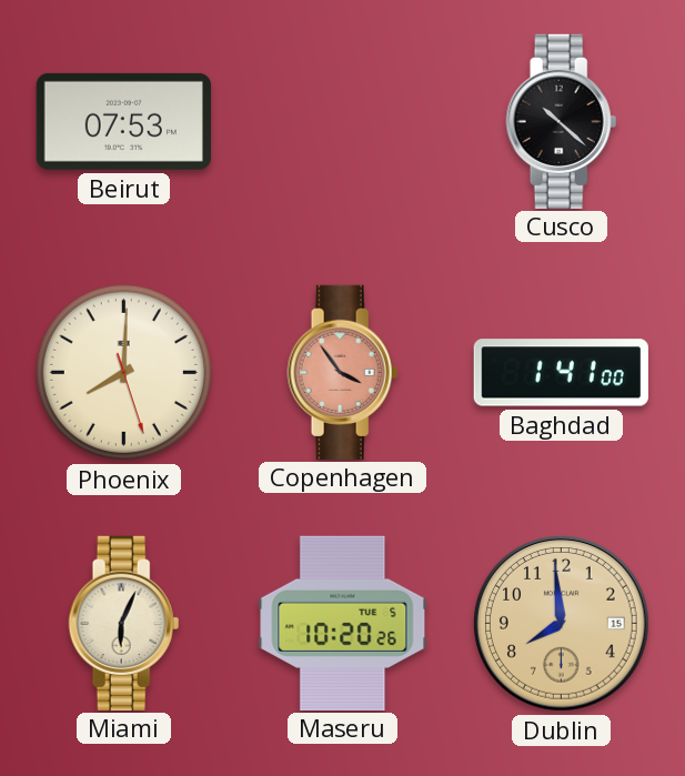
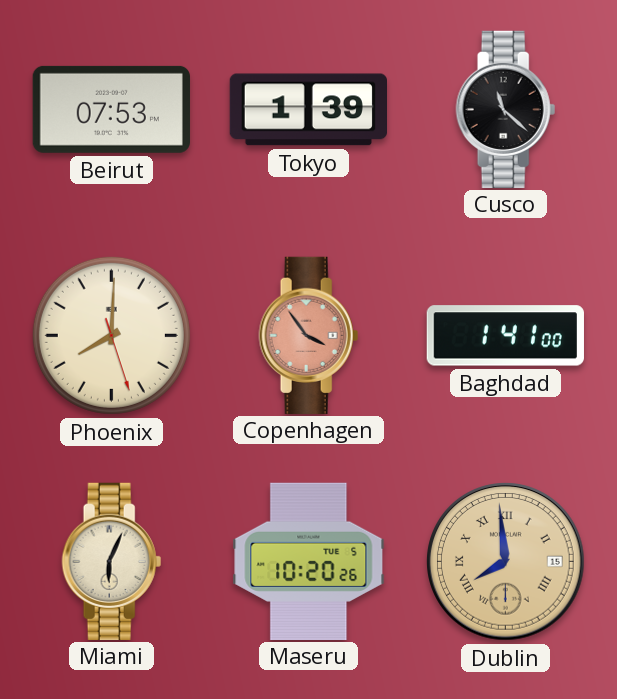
Tokyo: none -> 1:39 (308, 110)
Cusco: 10:22 -> 11:22 (506, 109)
Dublin numerals: Arabic -> Roman (506, 562)
